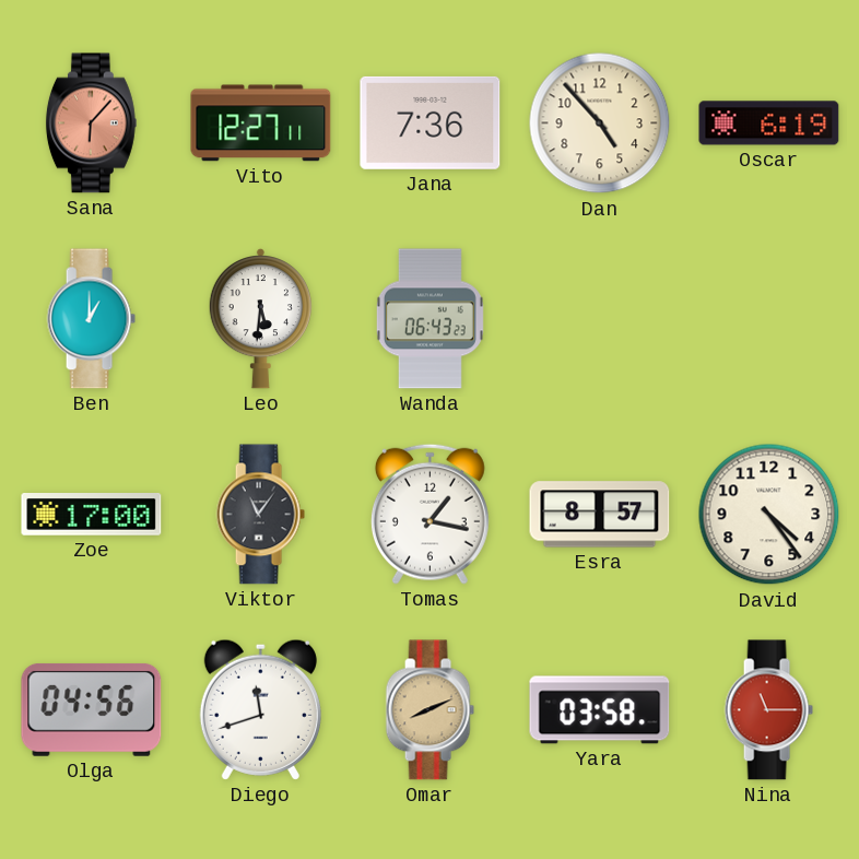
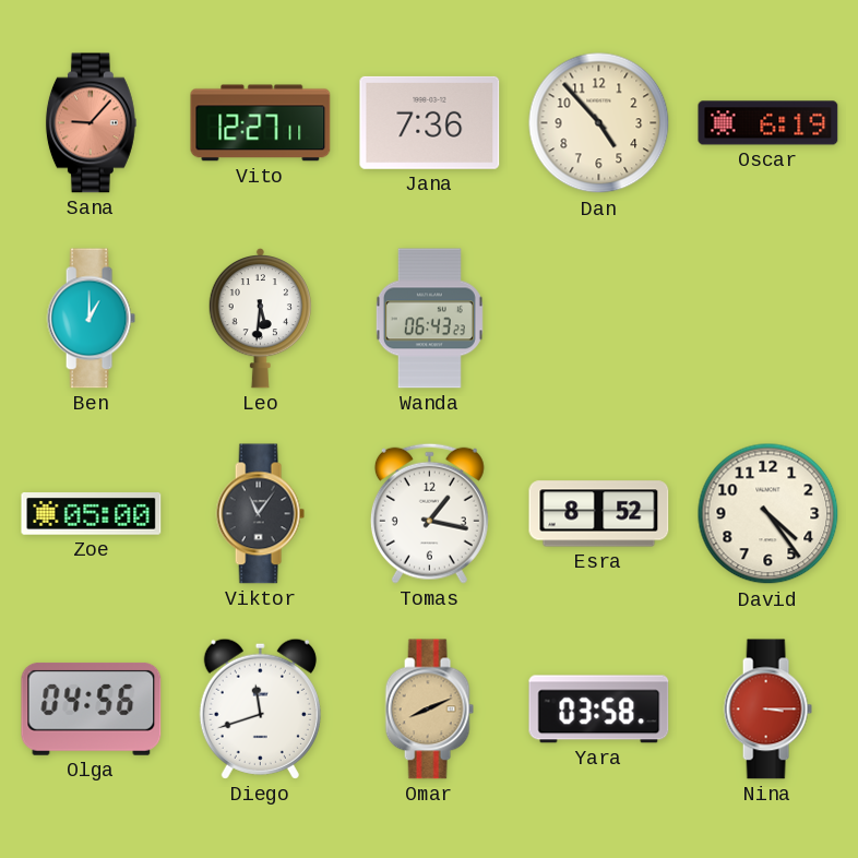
Sana: 6:07 -> 9:07 (91, 123)
Zoe: 17:00 -> 05:00 (92, 514)
Esra: 8:57 -> 8:52 (599, 514)
Nina: 11:15 -> 3:15 (767, 710)
